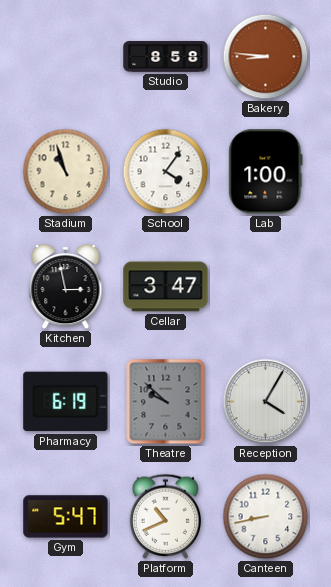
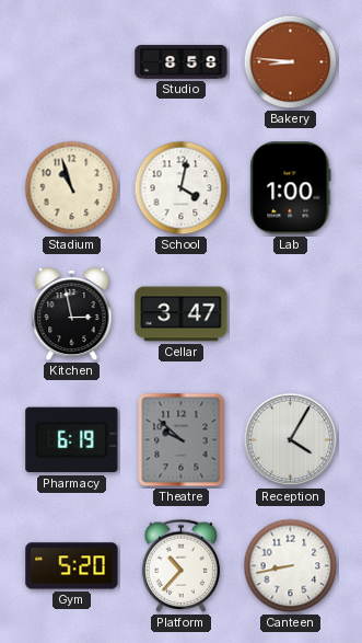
School: 4:06 -> 4:02 (182, 188)
Gym: 5:47 -> 5:20 (72, 566)
Platform: 10:41 -> 10:37 (182, 565)
